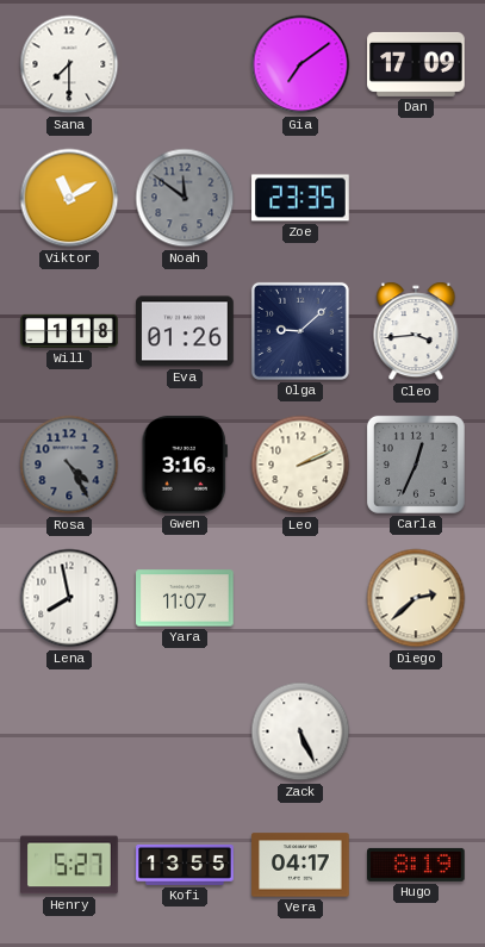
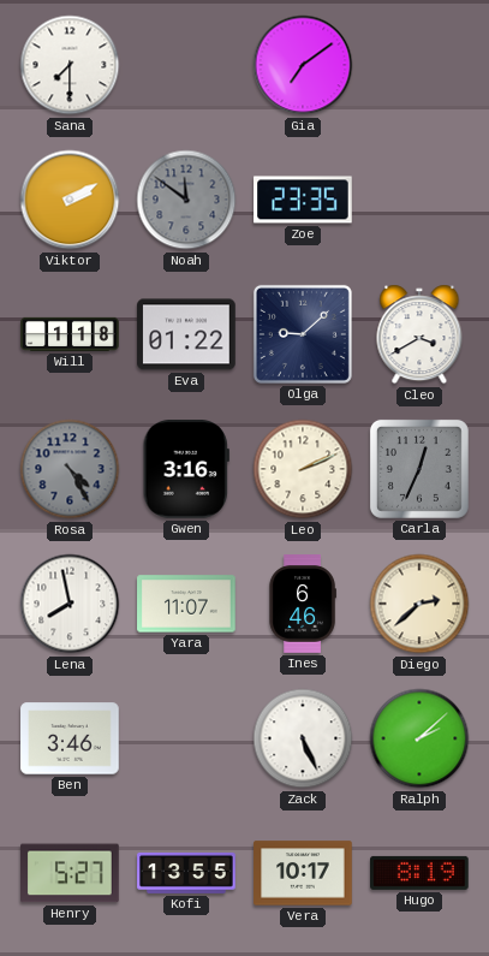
Dan: 17:09 -> none (416, 64)
Viktor: 11:10 -> 2:10 (70, 200)
Eva: 01:26 -> 01:22 (186, 334)
Cleo: 3:44 -> 3:40 (419, 334)
Ines: none -> 6:46 (303, 604)
Ben: none -> 3:46 (70, 738)
Ralph: none -> 2:08 (419, 738)
Vera: 04:17 -> 10:17 (303, 873)
